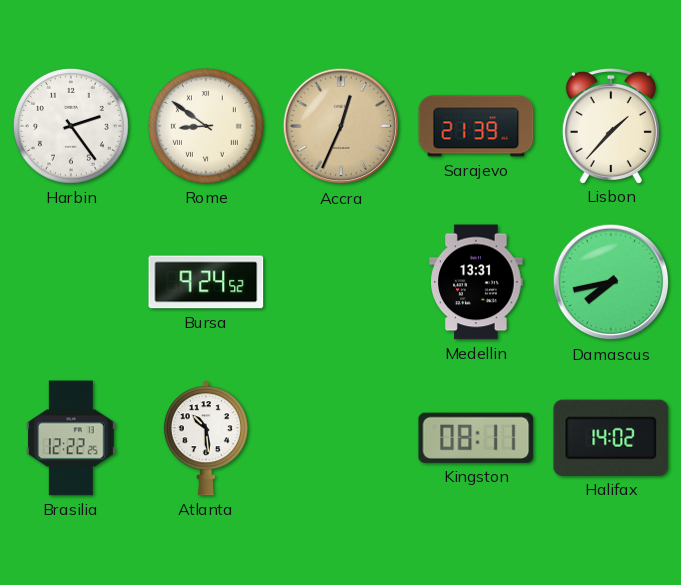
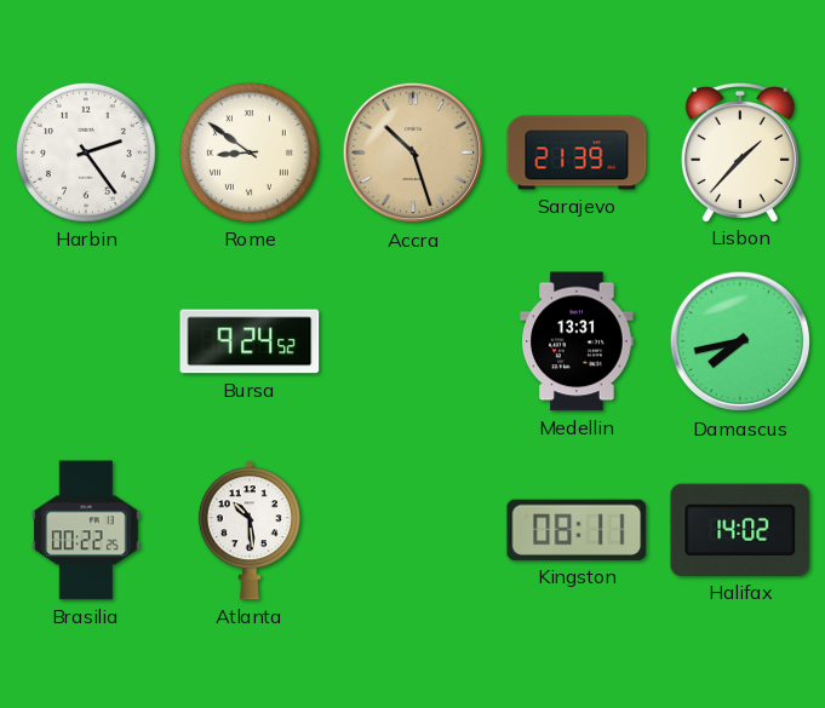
Accra: 12:34 -> 10:27 (413, 152)
Brasilia: 12:22 -> 00:22 (86, 530)
